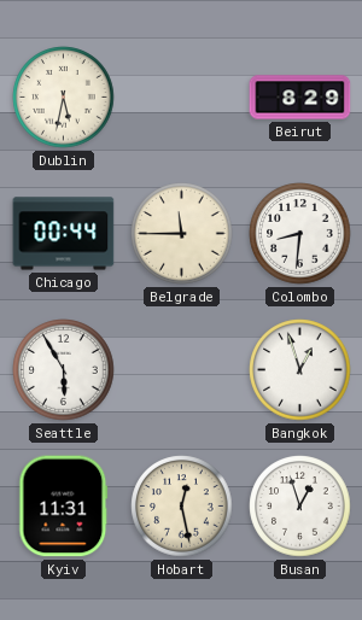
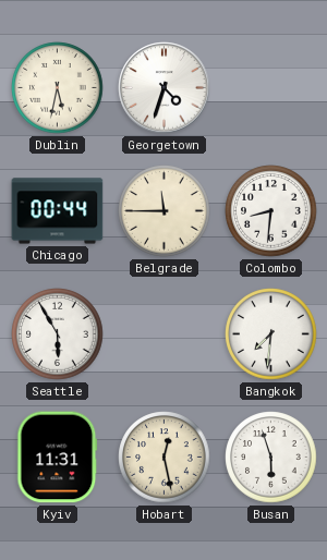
Georgetown: none -> 4:33 (165, 88)
Beirut: 8:29 -> none (300, 98)
Bangkok: 12:57 -> 7:31 (271, 334)
Busan: 12:57 -> 5:57 (271, 458)
